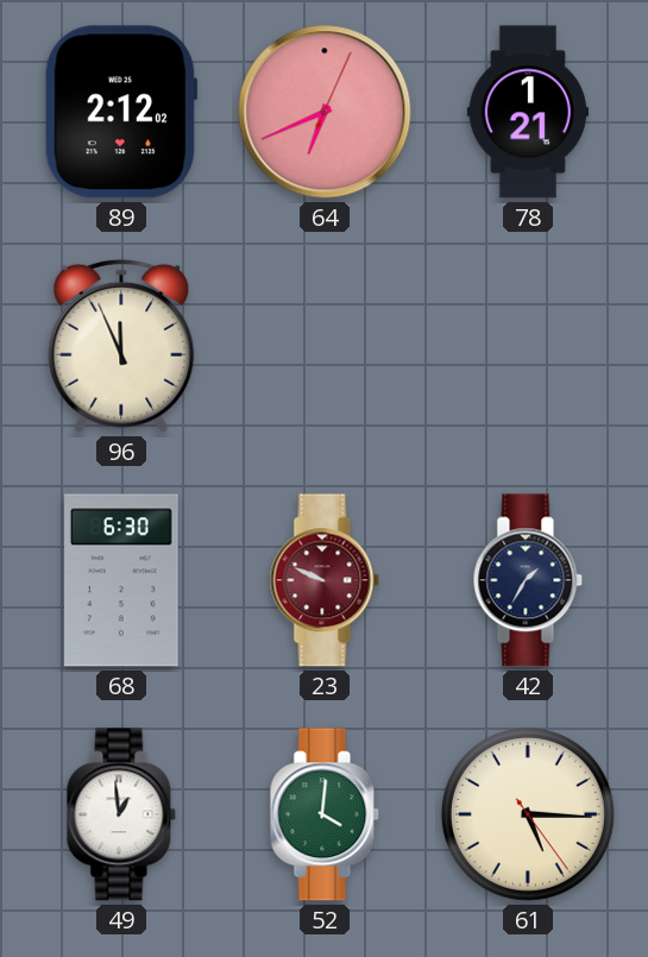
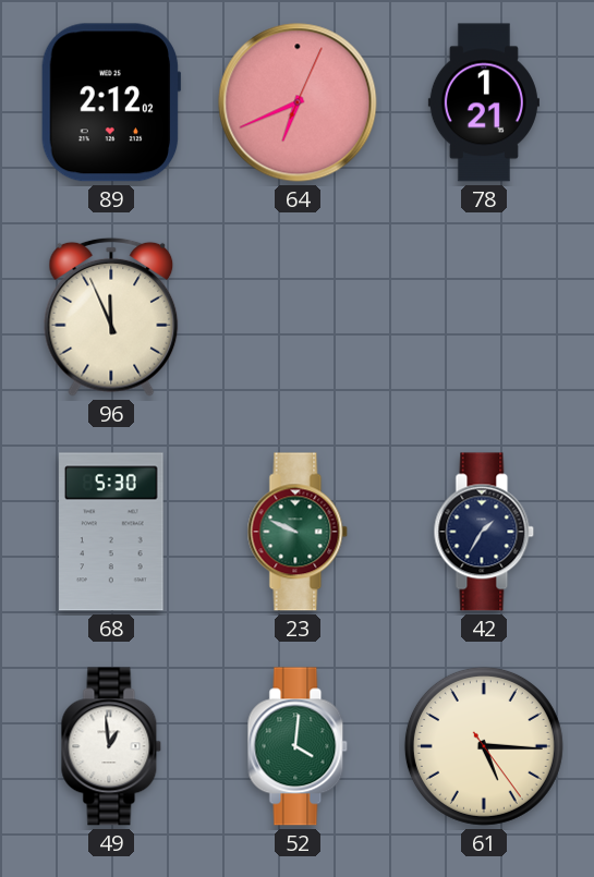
68: 6:30 -> 5:30 (111, 532)
23 dial: burgundy -> green (298, 532)
